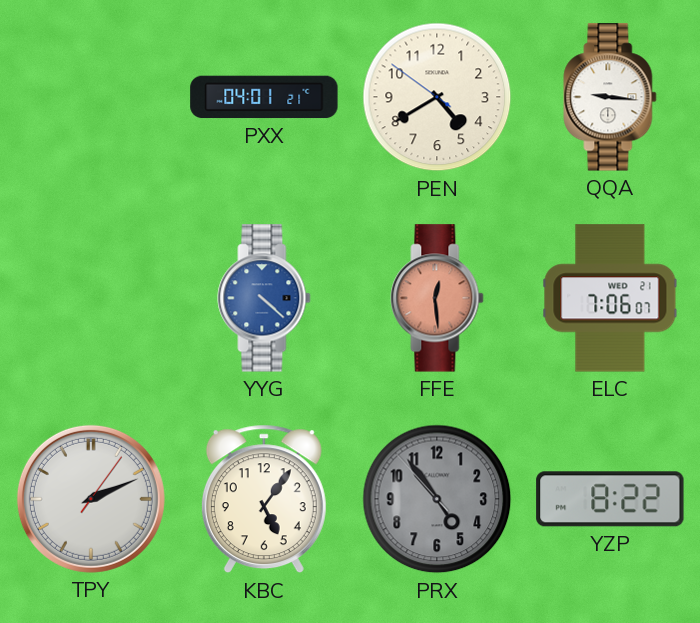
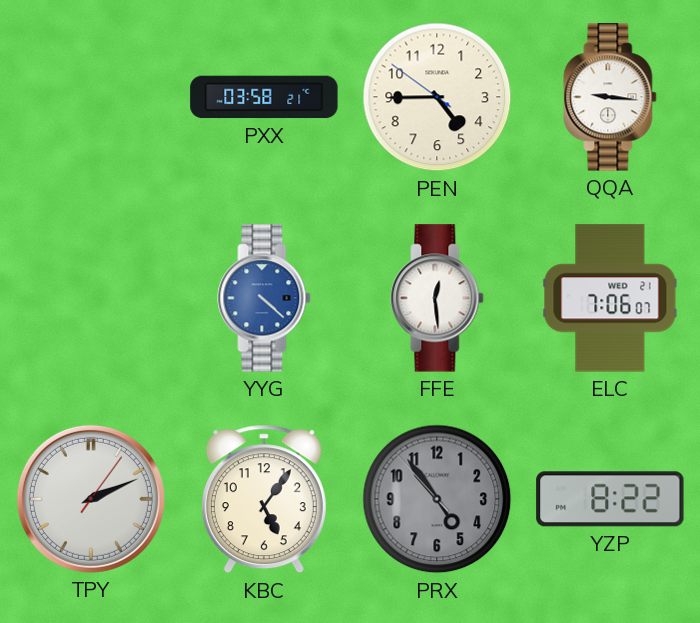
PXX: 04:01 -> 03:58 (264, 97)
PEN: 4:39 -> 4:44 (437, 97)
FFE dial: salmon -> white (437, 298)
